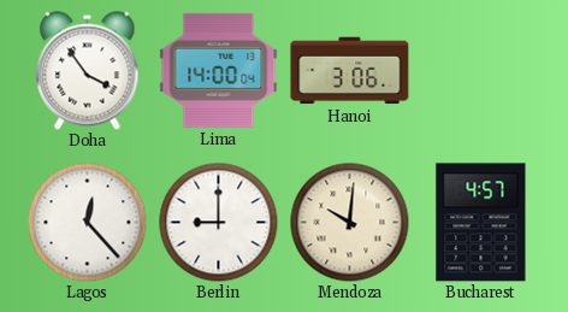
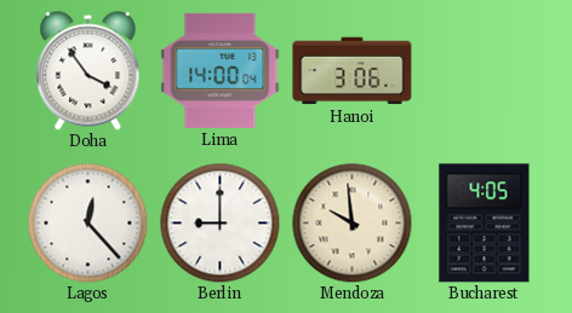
Mendoza: 10:01 -> 9:59 (353, 224)
Bucharest: 4:57 -> 4:05 (485, 224)
